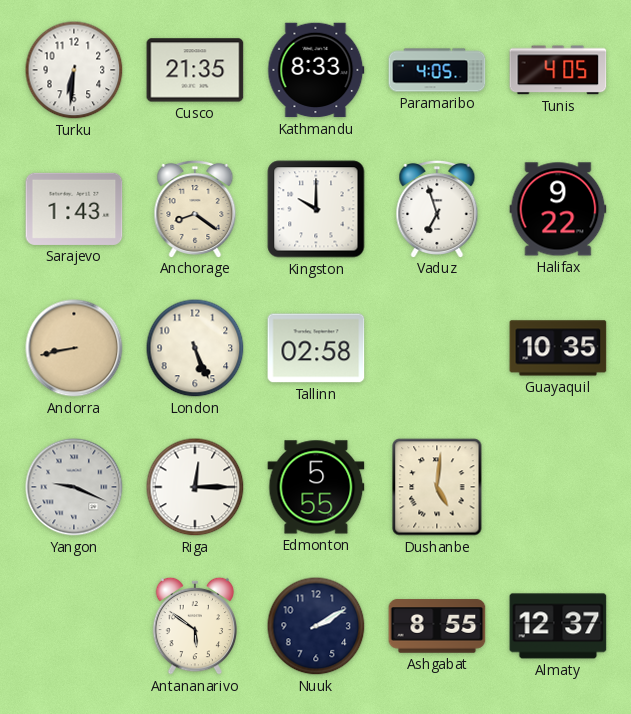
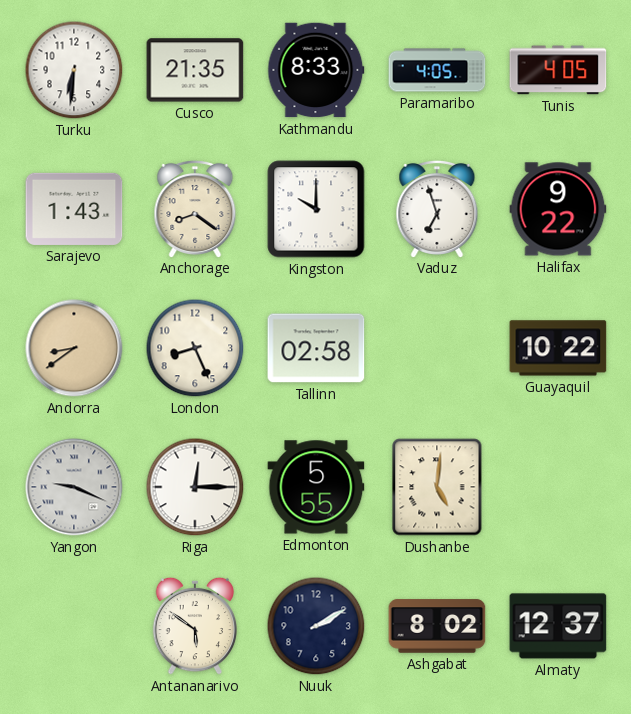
Andorra: 8:43 -> 8:39 (74, 348)
London: 5:26 -> 8:26 (195, 348)
Guayaquil: 10:35 -> 10:22 (558, 348)
Ashgabat: 8:55 -> 8:02 (437, 626)
